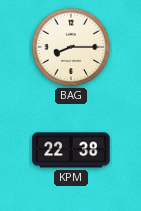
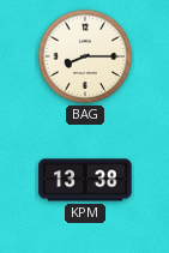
KPM: 22:38 -> 13:38 (85, 180)
